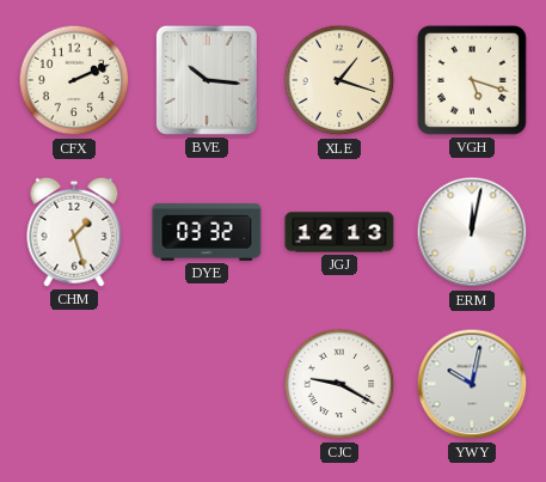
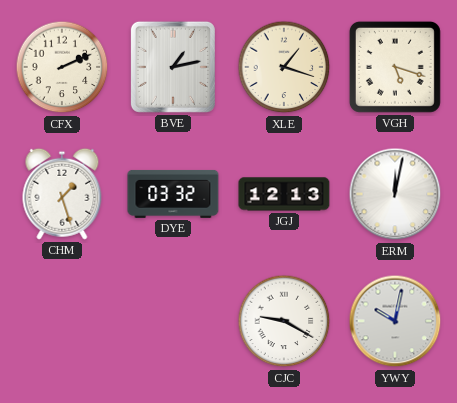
BVE: 10:16 -> 1:13 (173, 67)
